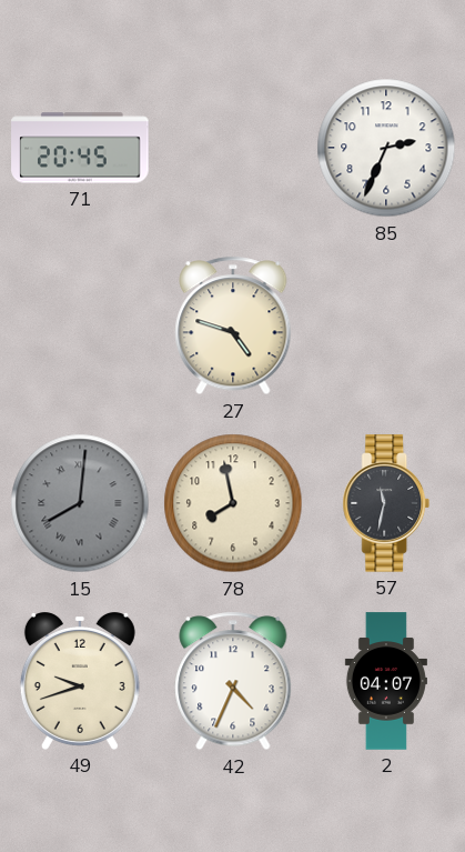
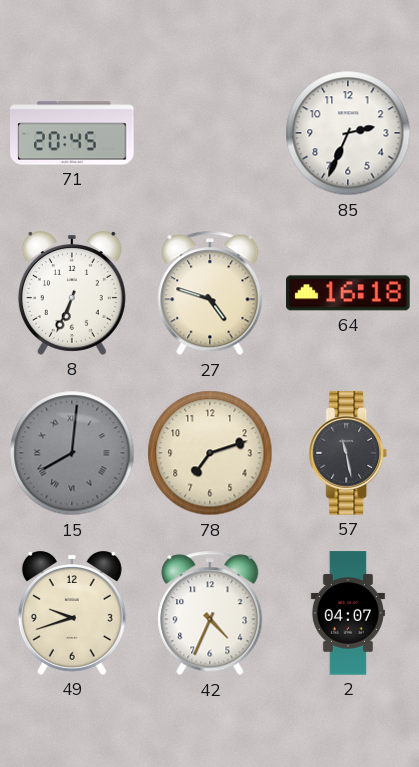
8: none -> 6:34 (72, 294)
64: none -> 16:18 (348, 293)
78: 7:58 -> 7:12 (210, 453)
57: 11:32 -> 11:28 (348, 453)
